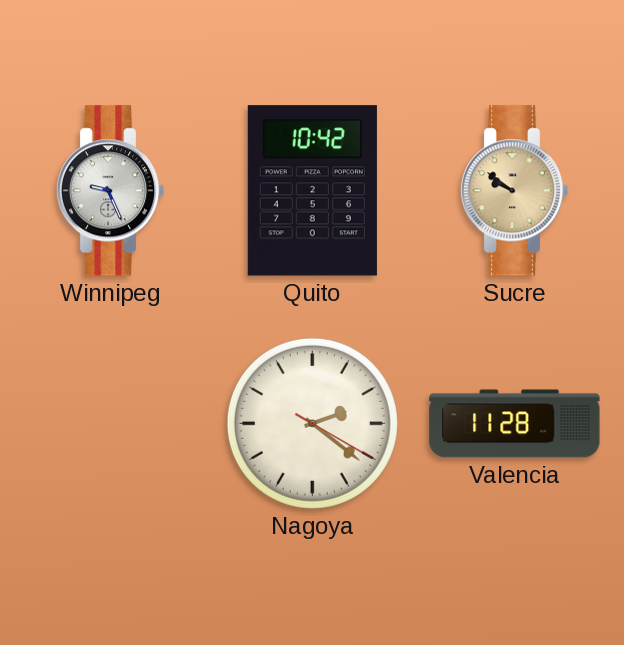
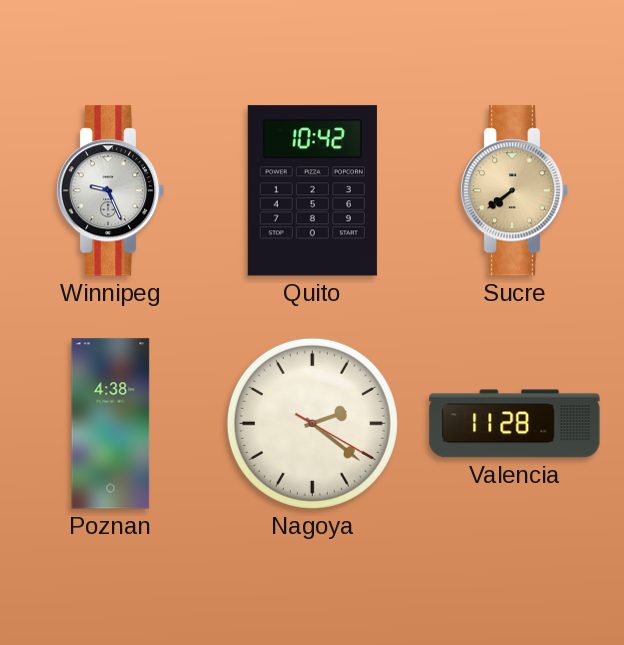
Sucre: 9:51 -> 7:39 (514, 191)
Poznan: none -> 4:38 (111, 424)
